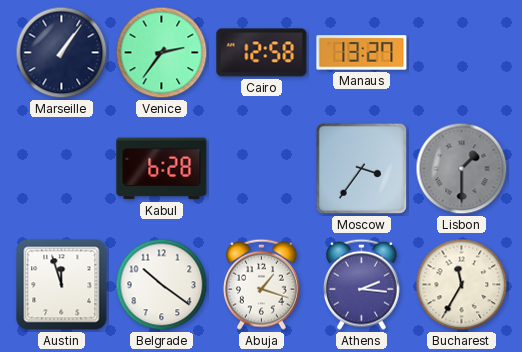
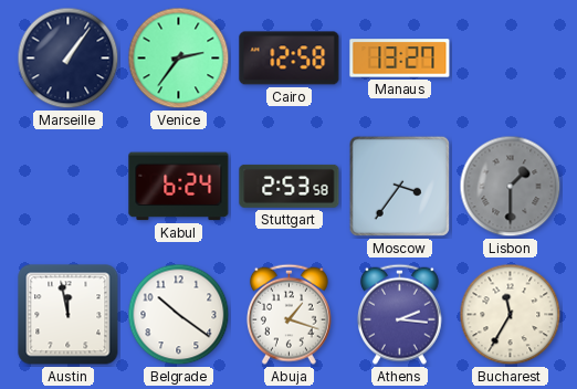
Kabul: 6:28 -> 6:24 (179, 187)
Stuttgart: none -> 2:53 (290, 186)
Austin: 11:57 -> 11:58 (69, 315)
